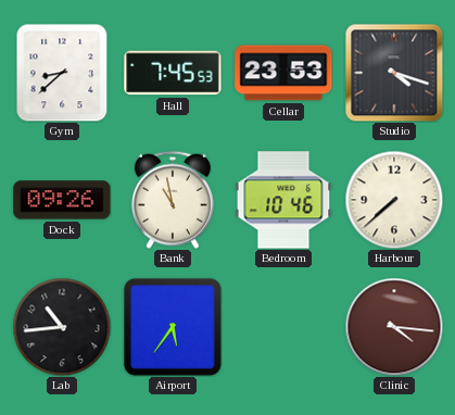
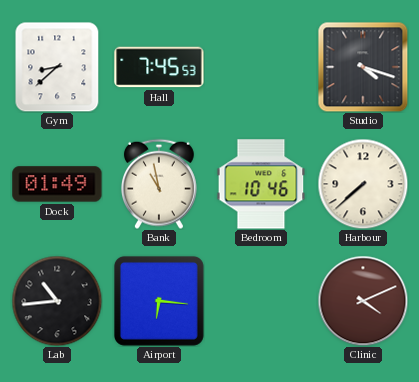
Cellar: 23:53 -> none (283, 73)
Dock: 09:26 -> 01:49 (57, 184)
Airport: 5:36 -> 6:16 (159, 301)
Clinic: 4:16 -> 4:11 (363, 301)
